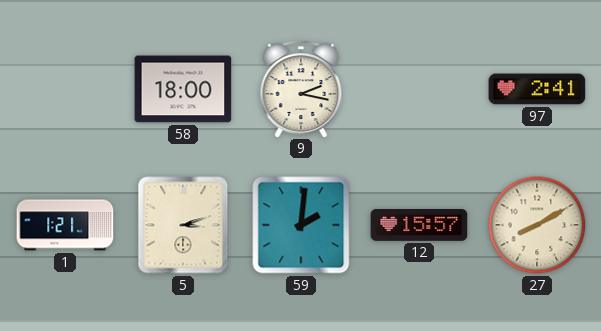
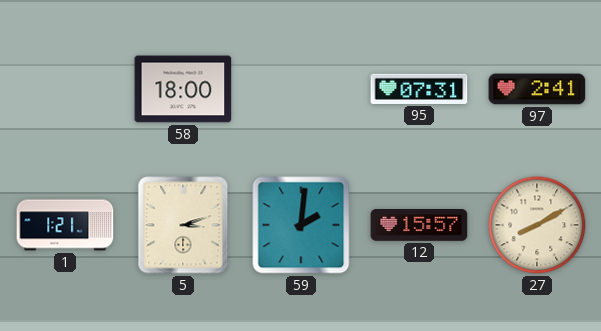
9: 2:17 -> none (301, 88)
95: none -> 07:31 (419, 89)
